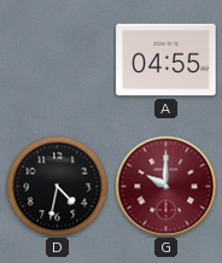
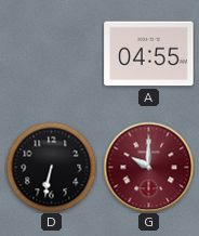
D: 4:32 -> 6:32 (51, 167)
